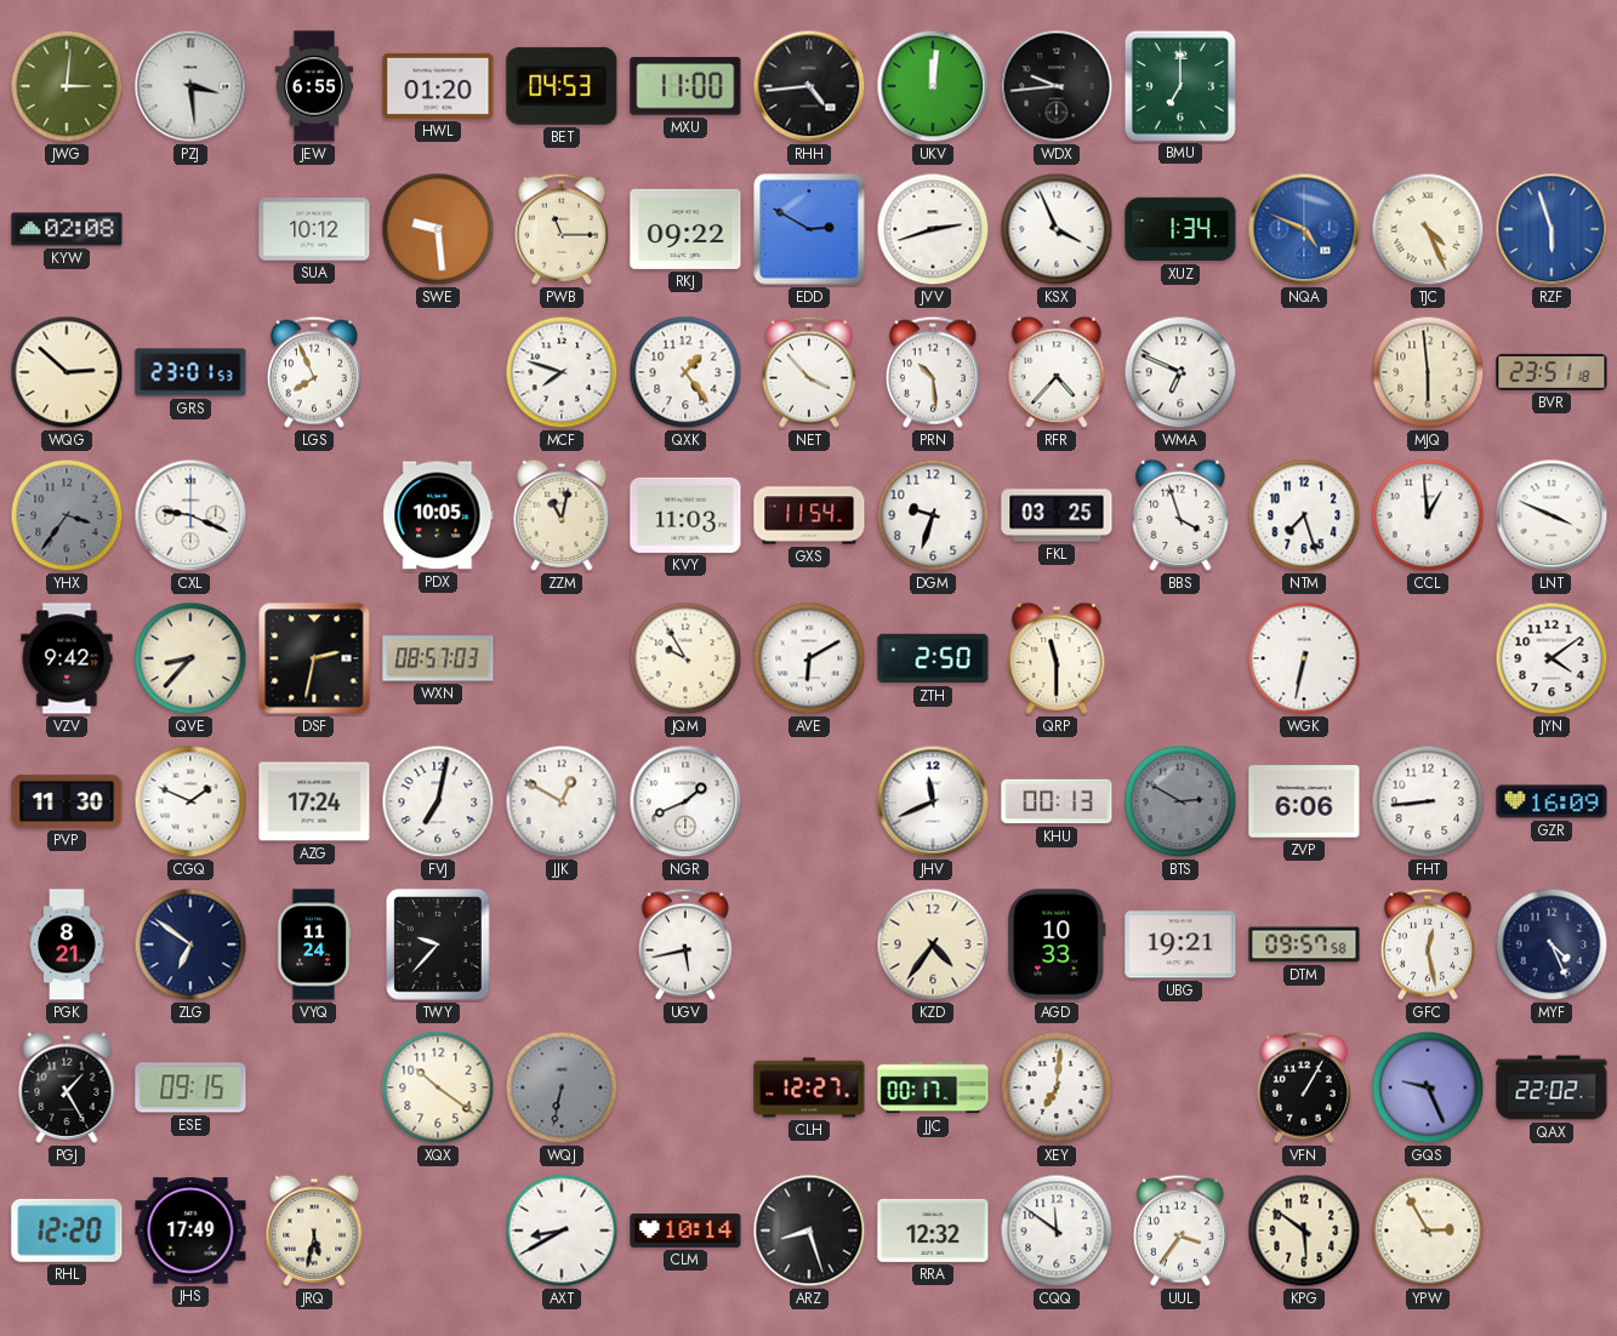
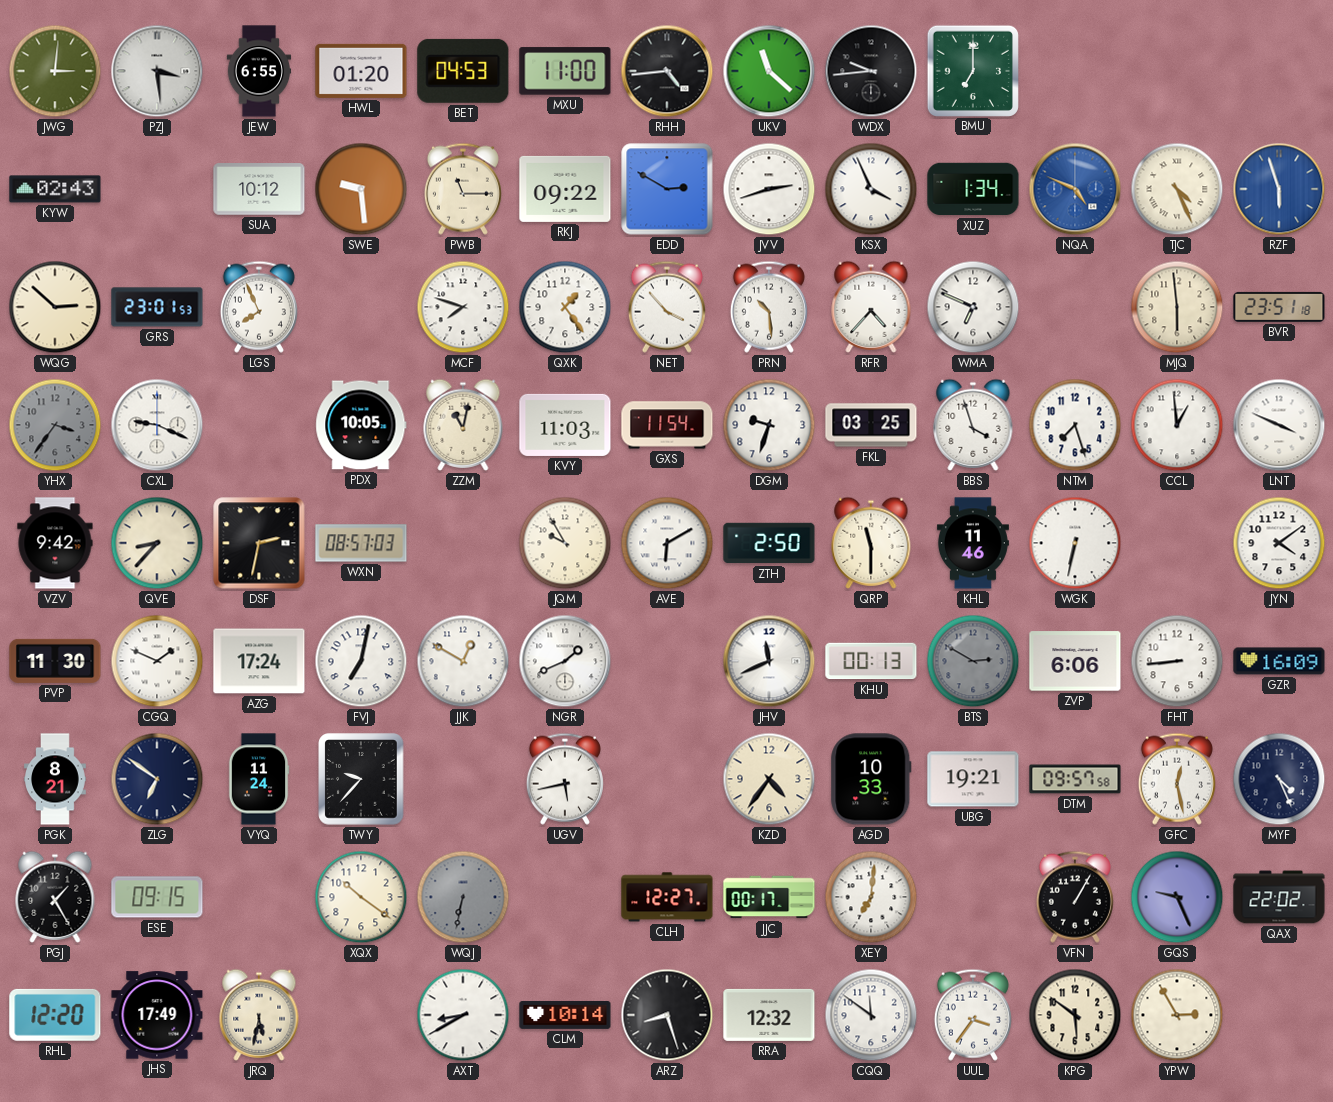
UKV: 12:01 -> 11:22 (769, 71)
KYW: 02:08 -> 02:43 (55, 189)
KHL: none -> 11:46 (973, 543)
